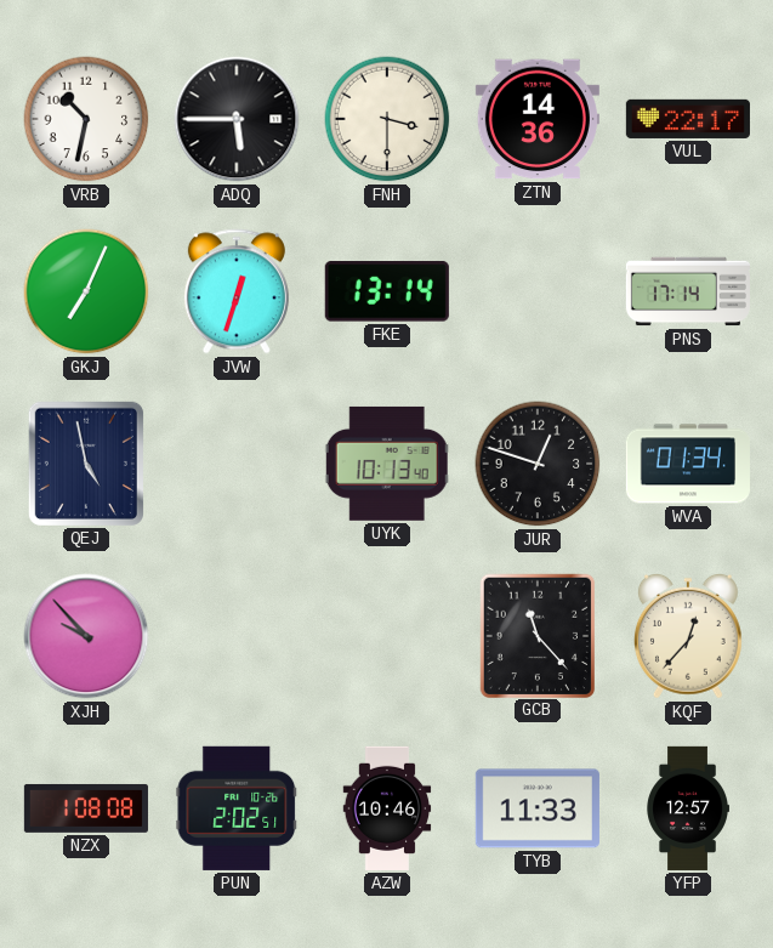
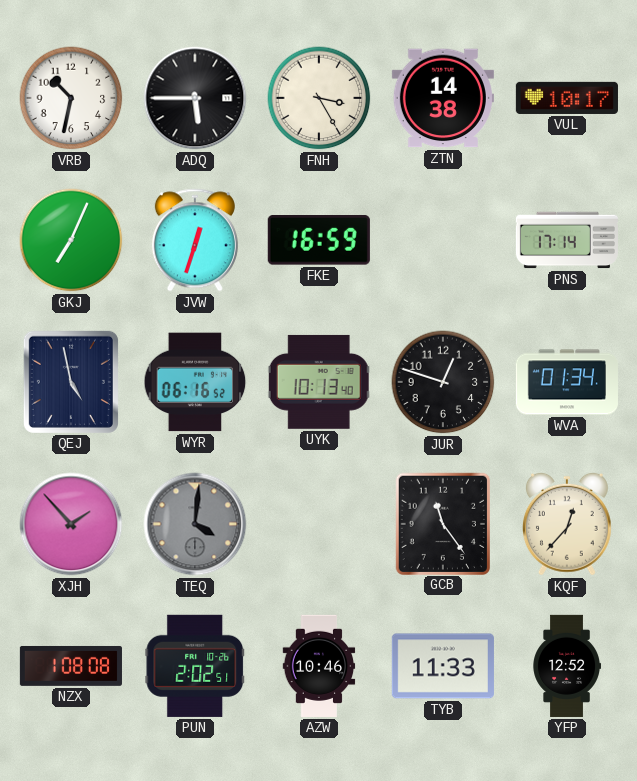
FNH: 3:30 -> 3:25 (319, 98)
ZTN: 14:36 -> 14:38 (443, 98)
VUL: 22:17 -> 10:17 (567, 98)
FKE: 13:14 -> 16:59 (319, 241)
WYR: none -> 06:16 (195, 382)
XJH: 9:53 -> 1:53 (71, 524)
TEQ: none -> 4:01 (195, 524)
GCB: 11:23 -> 11:24 (442, 523)
YFP: 12:57 -> 12:52 (566, 666)
